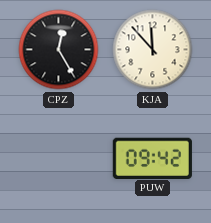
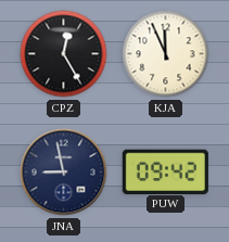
KJA: 11:53 -> 11:56 (166, 54)
JNA: none -> 8:58 (64, 173)
